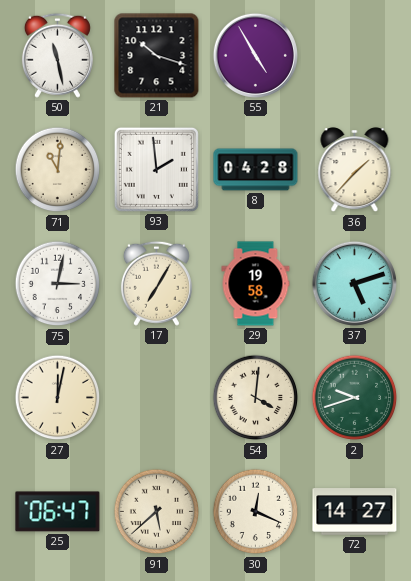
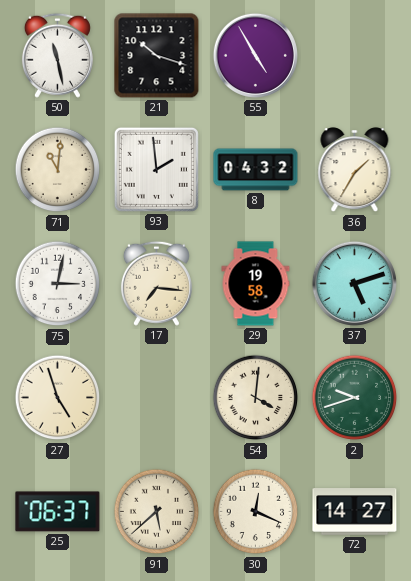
8: 04:28 -> 04:32 (256, 170)
36: 1:37 -> 1:35 (355, 170)
17: 7:05 -> 7:16 (156, 283)
27: 12:02 -> 4:57 (58, 398)
25: 06:47 -> 06:37 (58, 512)
